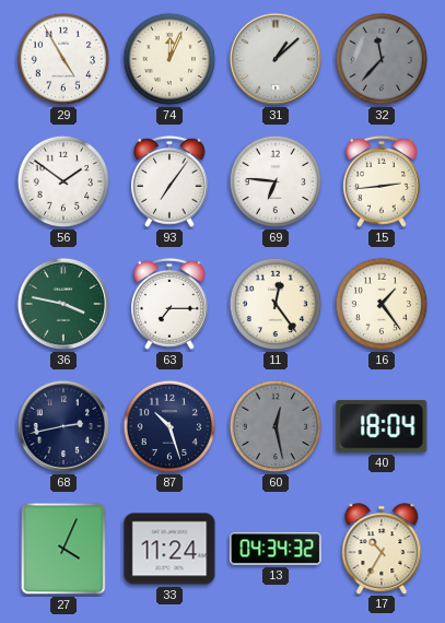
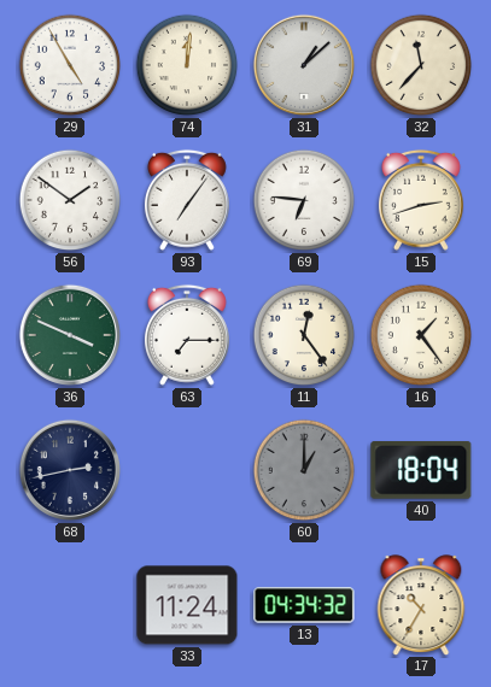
74: 12:04 -> 12:01 (187, 65)
32 dial: grey -> cream (421, 65)
15: 2:44 -> 2:42 (421, 200)
36: 3:47 -> 3:49 (70, 335)
87: 10:27 -> none (169, 426)
60: 12:28 -> 1:00 (304, 470)
27: 4:04 -> none (63, 549)
